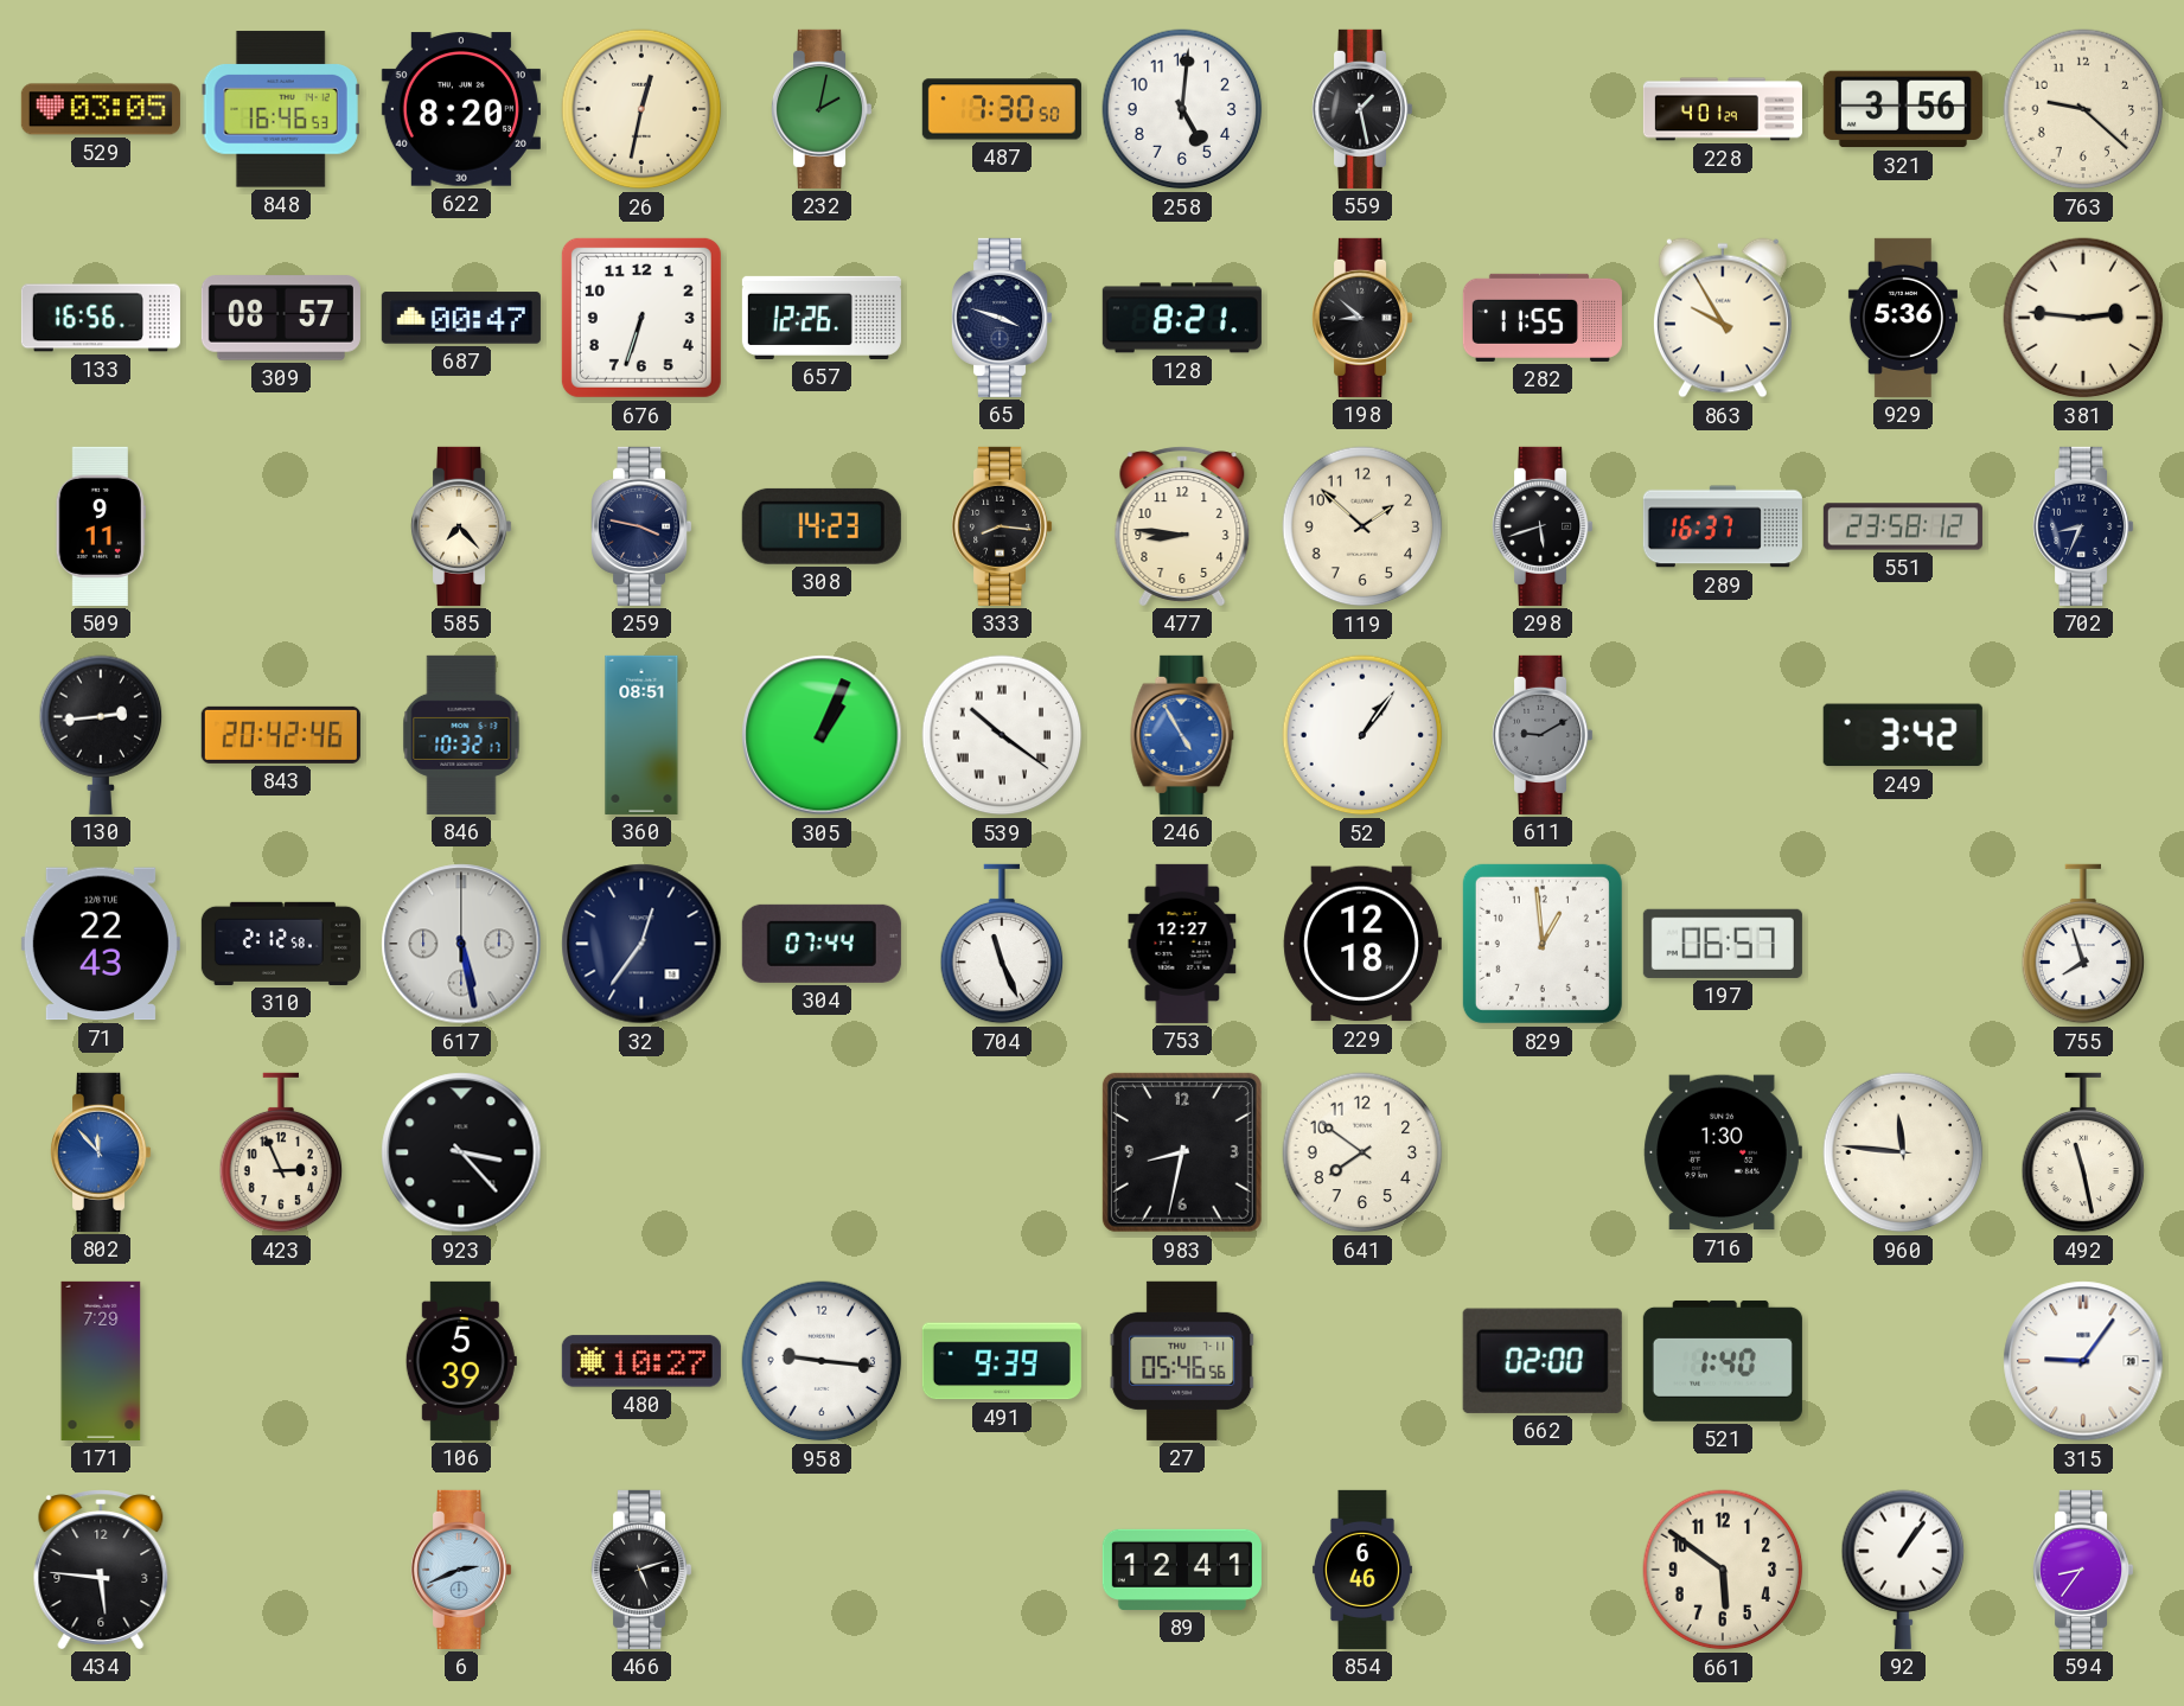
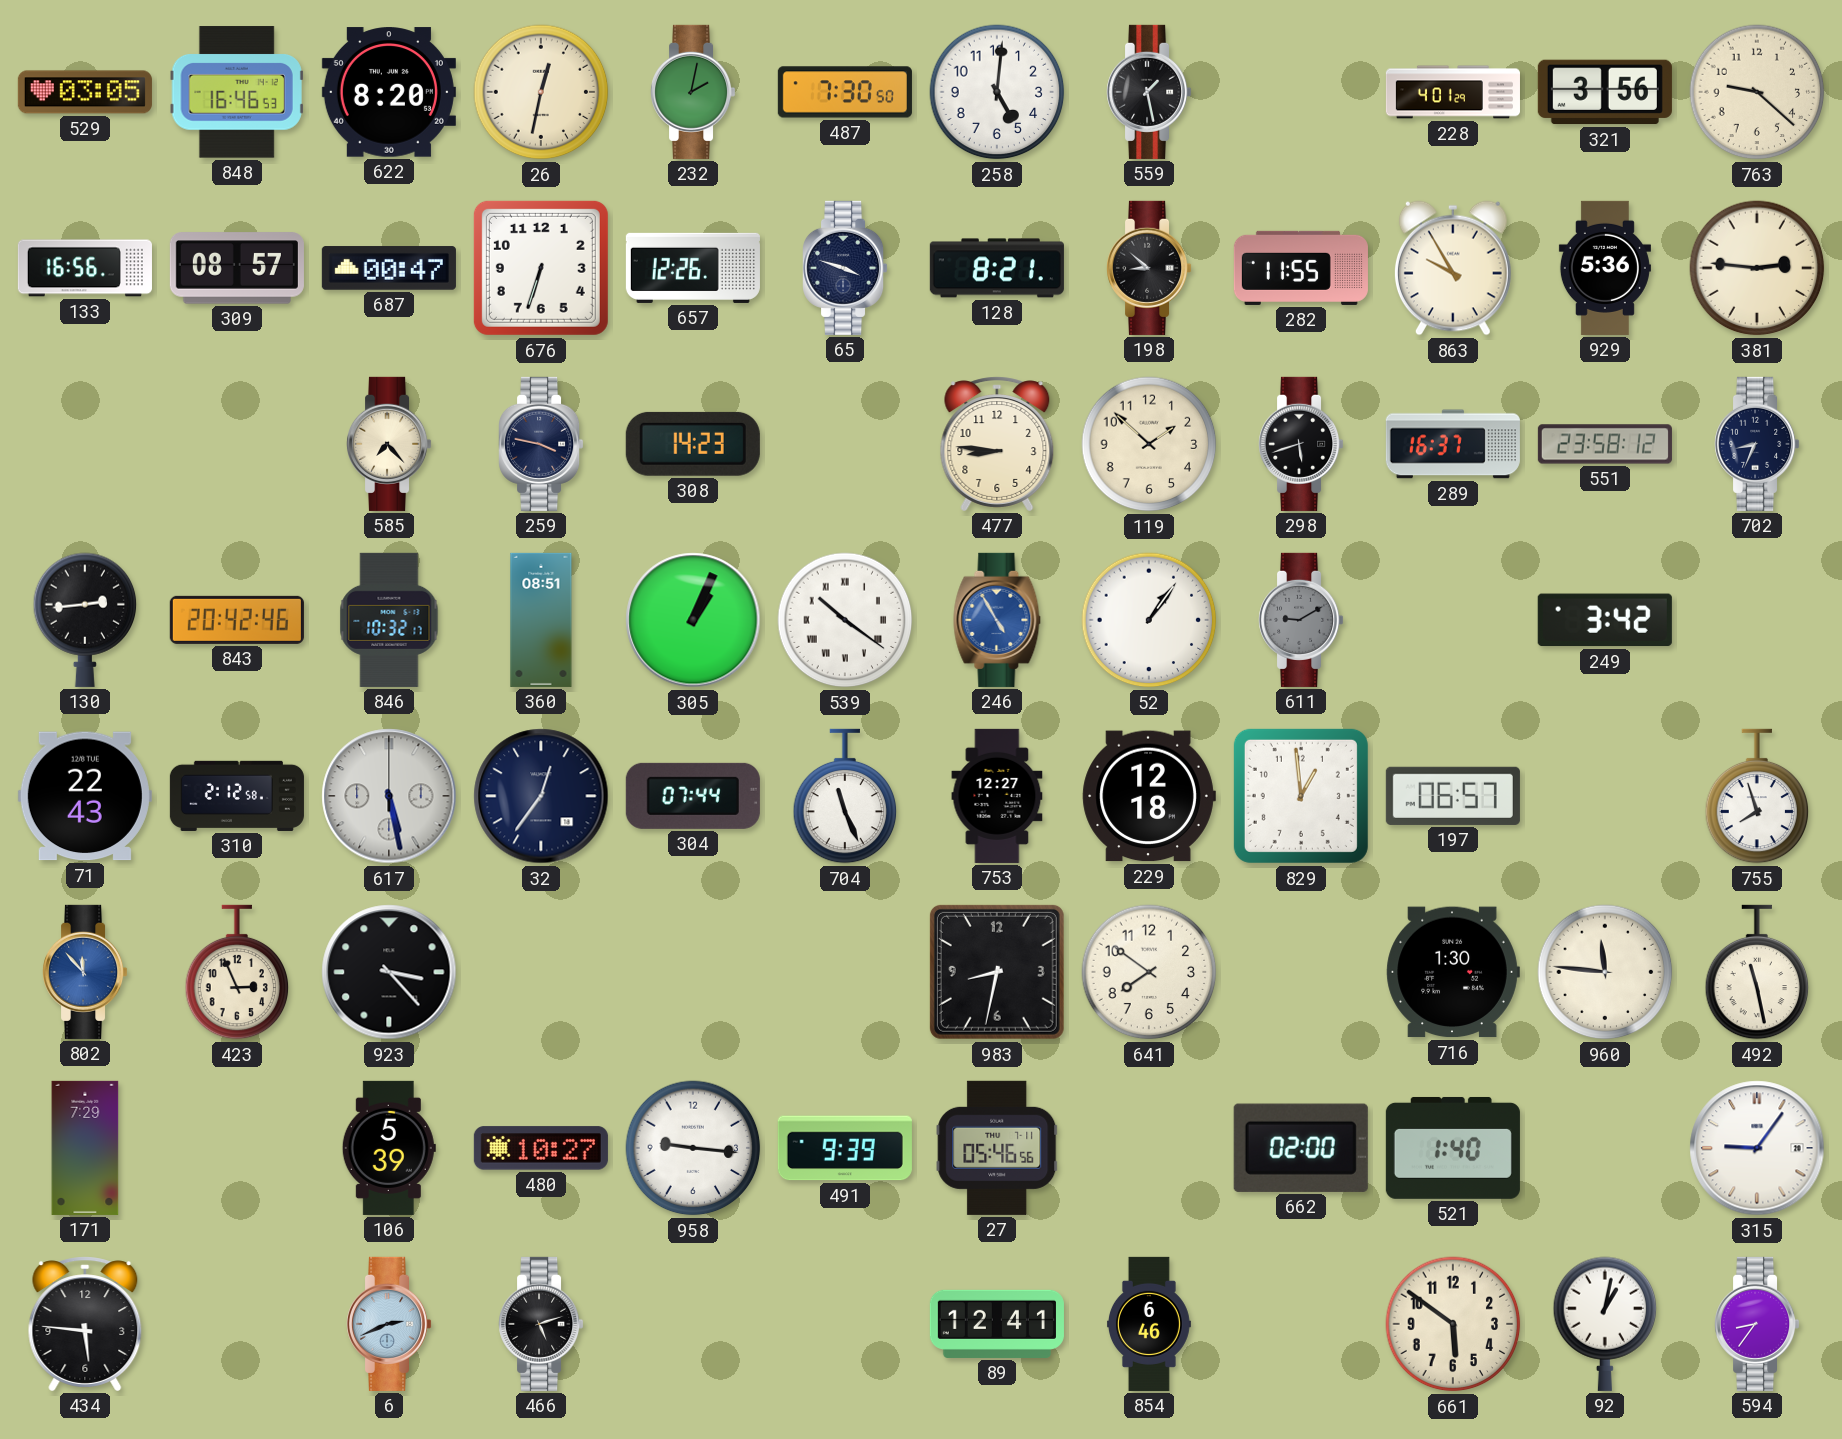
509: 9:11 -> none (101, 526)
333: 8:16 -> none (1003, 526)
92: 1:06 -> 1:02 (1605, 1324)
